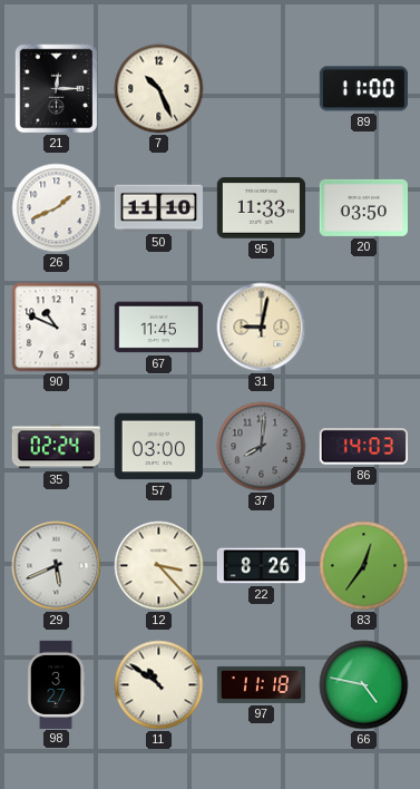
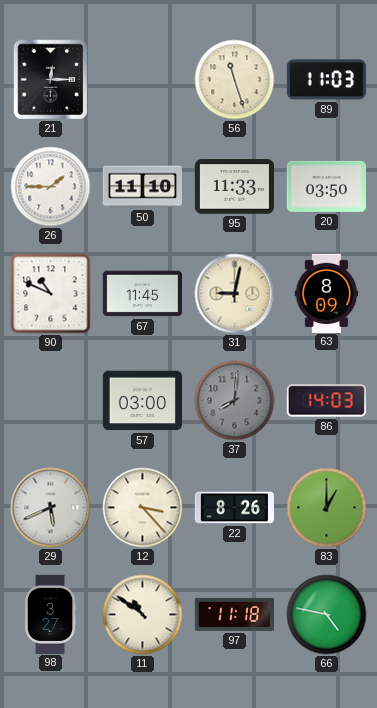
7: 10:26 -> none (159, 89)
56: none -> 11:27 (235, 80)
89: 11:00 -> 11:03 (326, 80)
26: 1:41 -> 1:45 (51, 187)
63: none -> 8:09 (327, 293)
35: 02:24 -> none (56, 447)
83: 12:36 -> 1:00 (327, 508)
